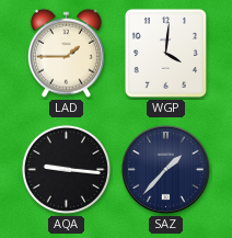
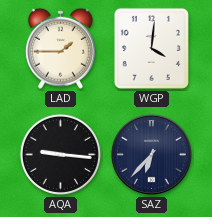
SAZ: 1:37 -> 6:37 (151, 154)
